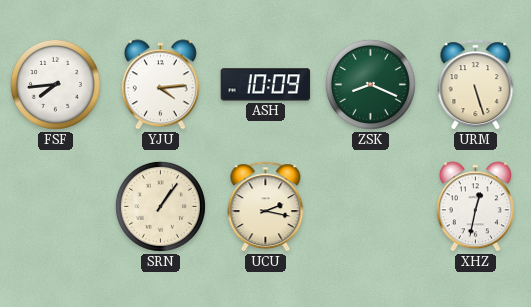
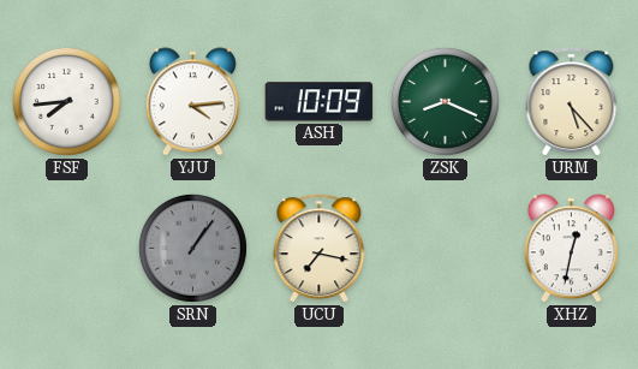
URM: 5:27 -> 5:23 (572, 102)
SRN dial: cream -> grey (192, 248)
UCU: 2:17 -> 7:17 (320, 249)
